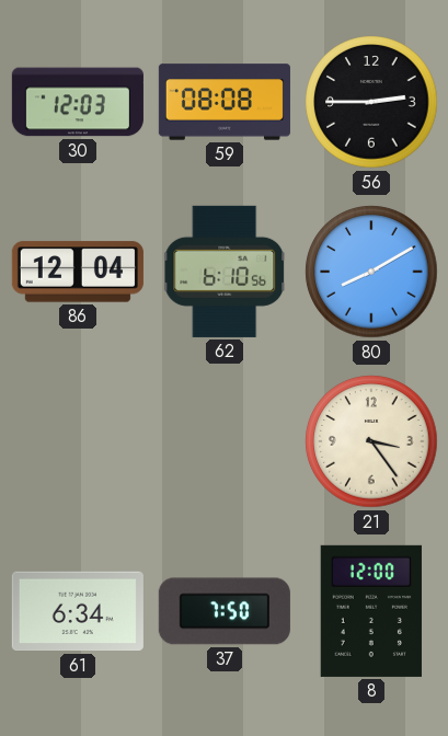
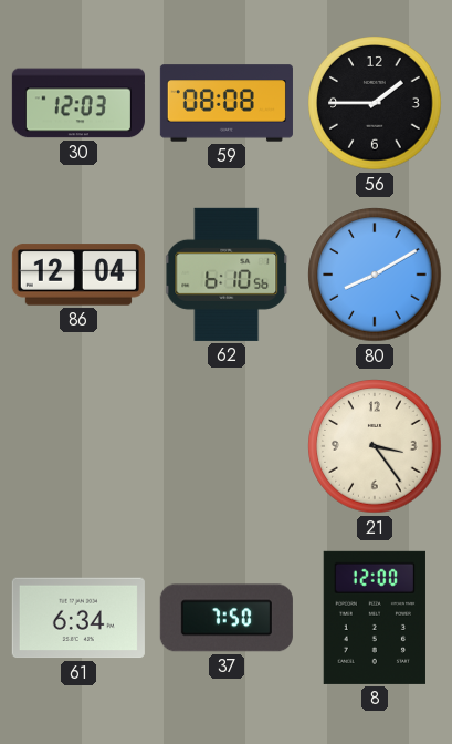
56: 2:45 -> 1:45 (375, 103)
